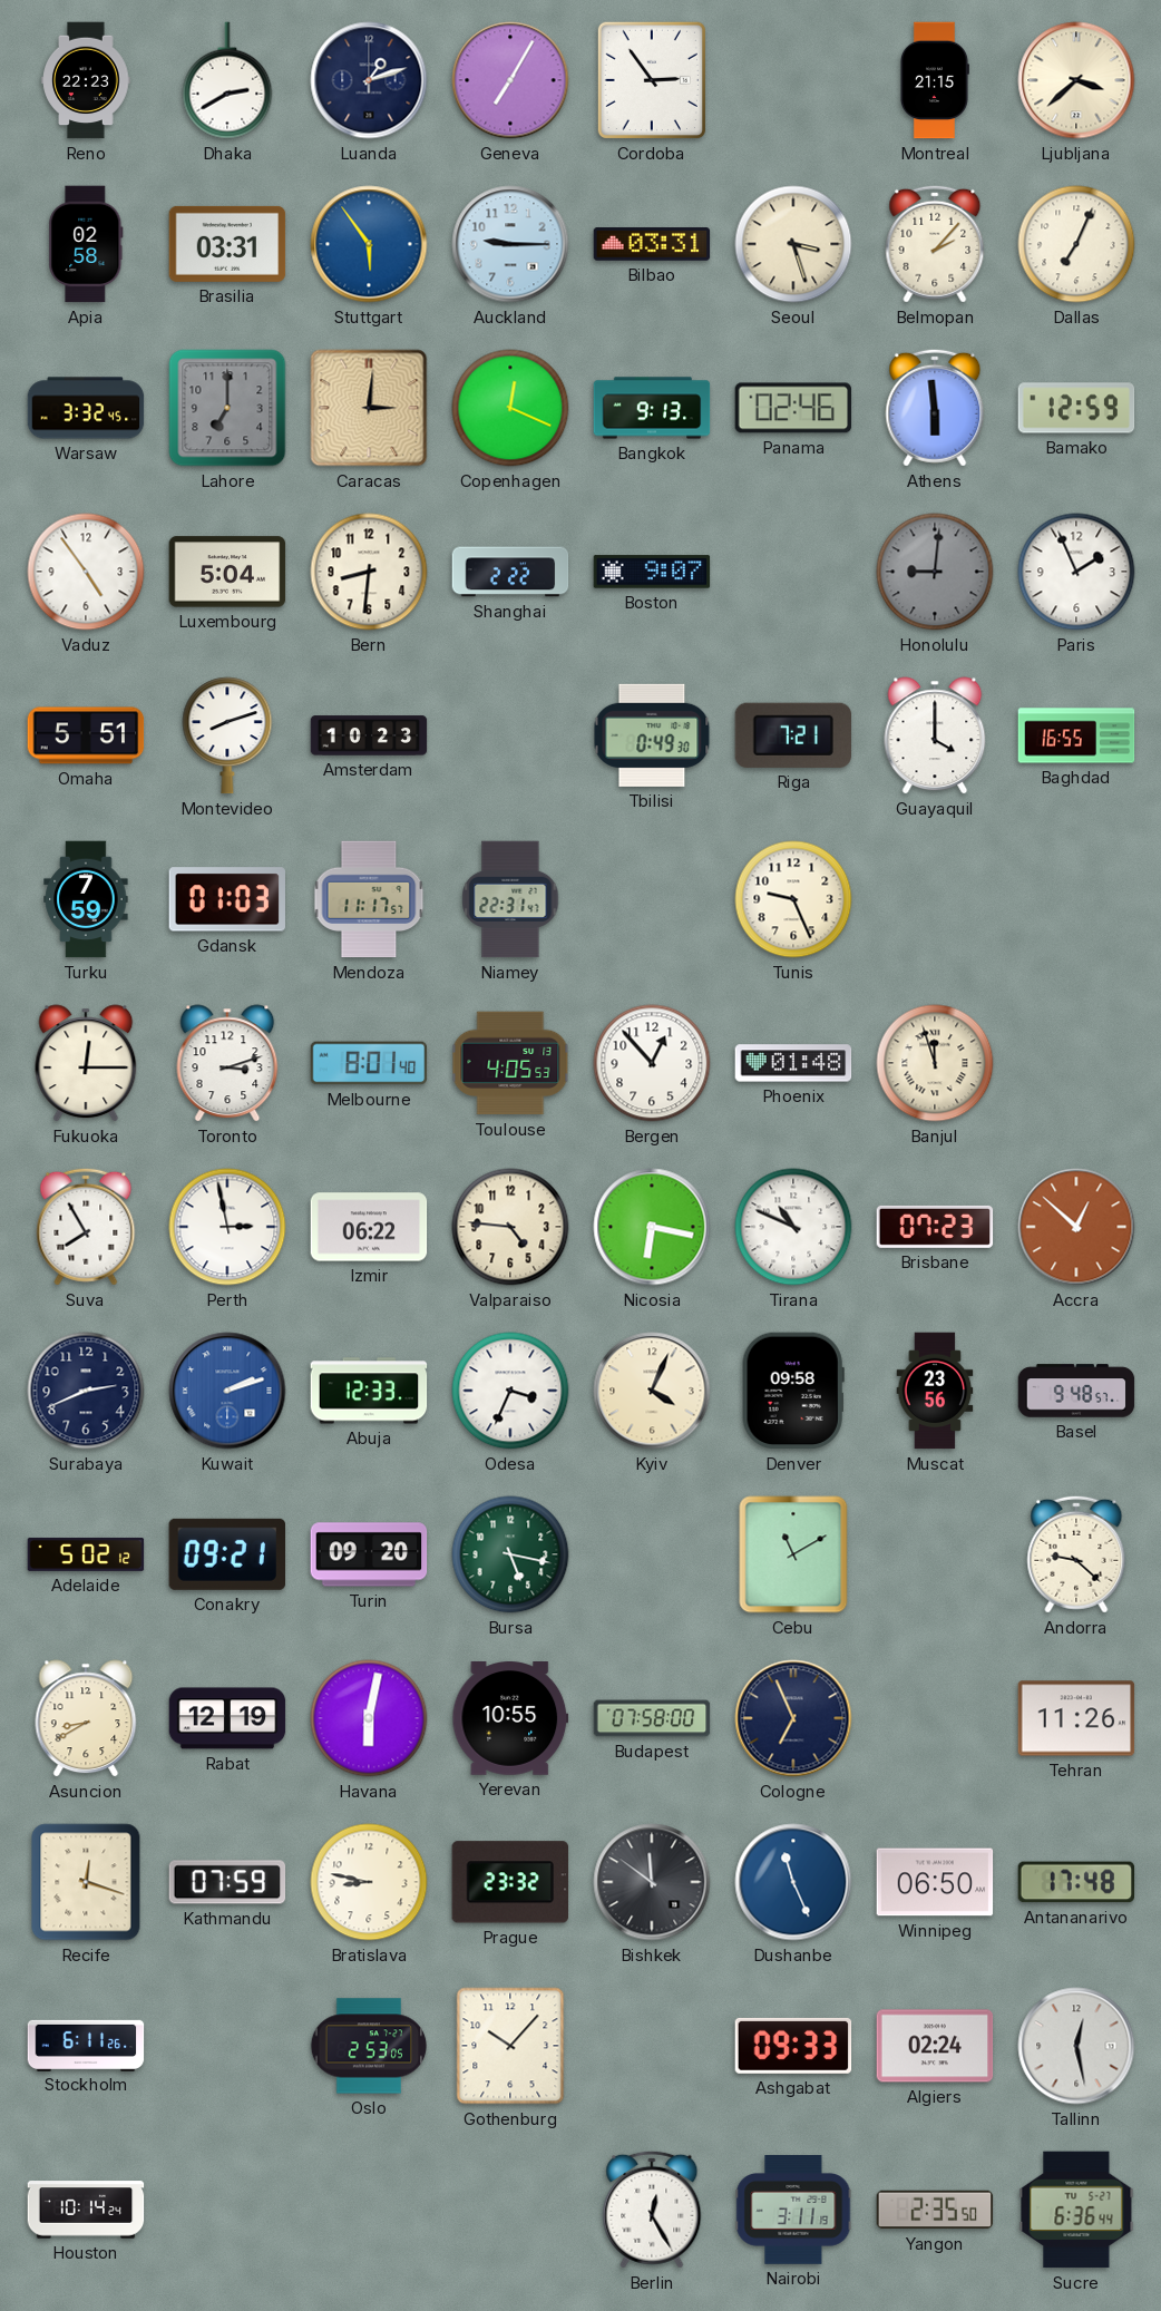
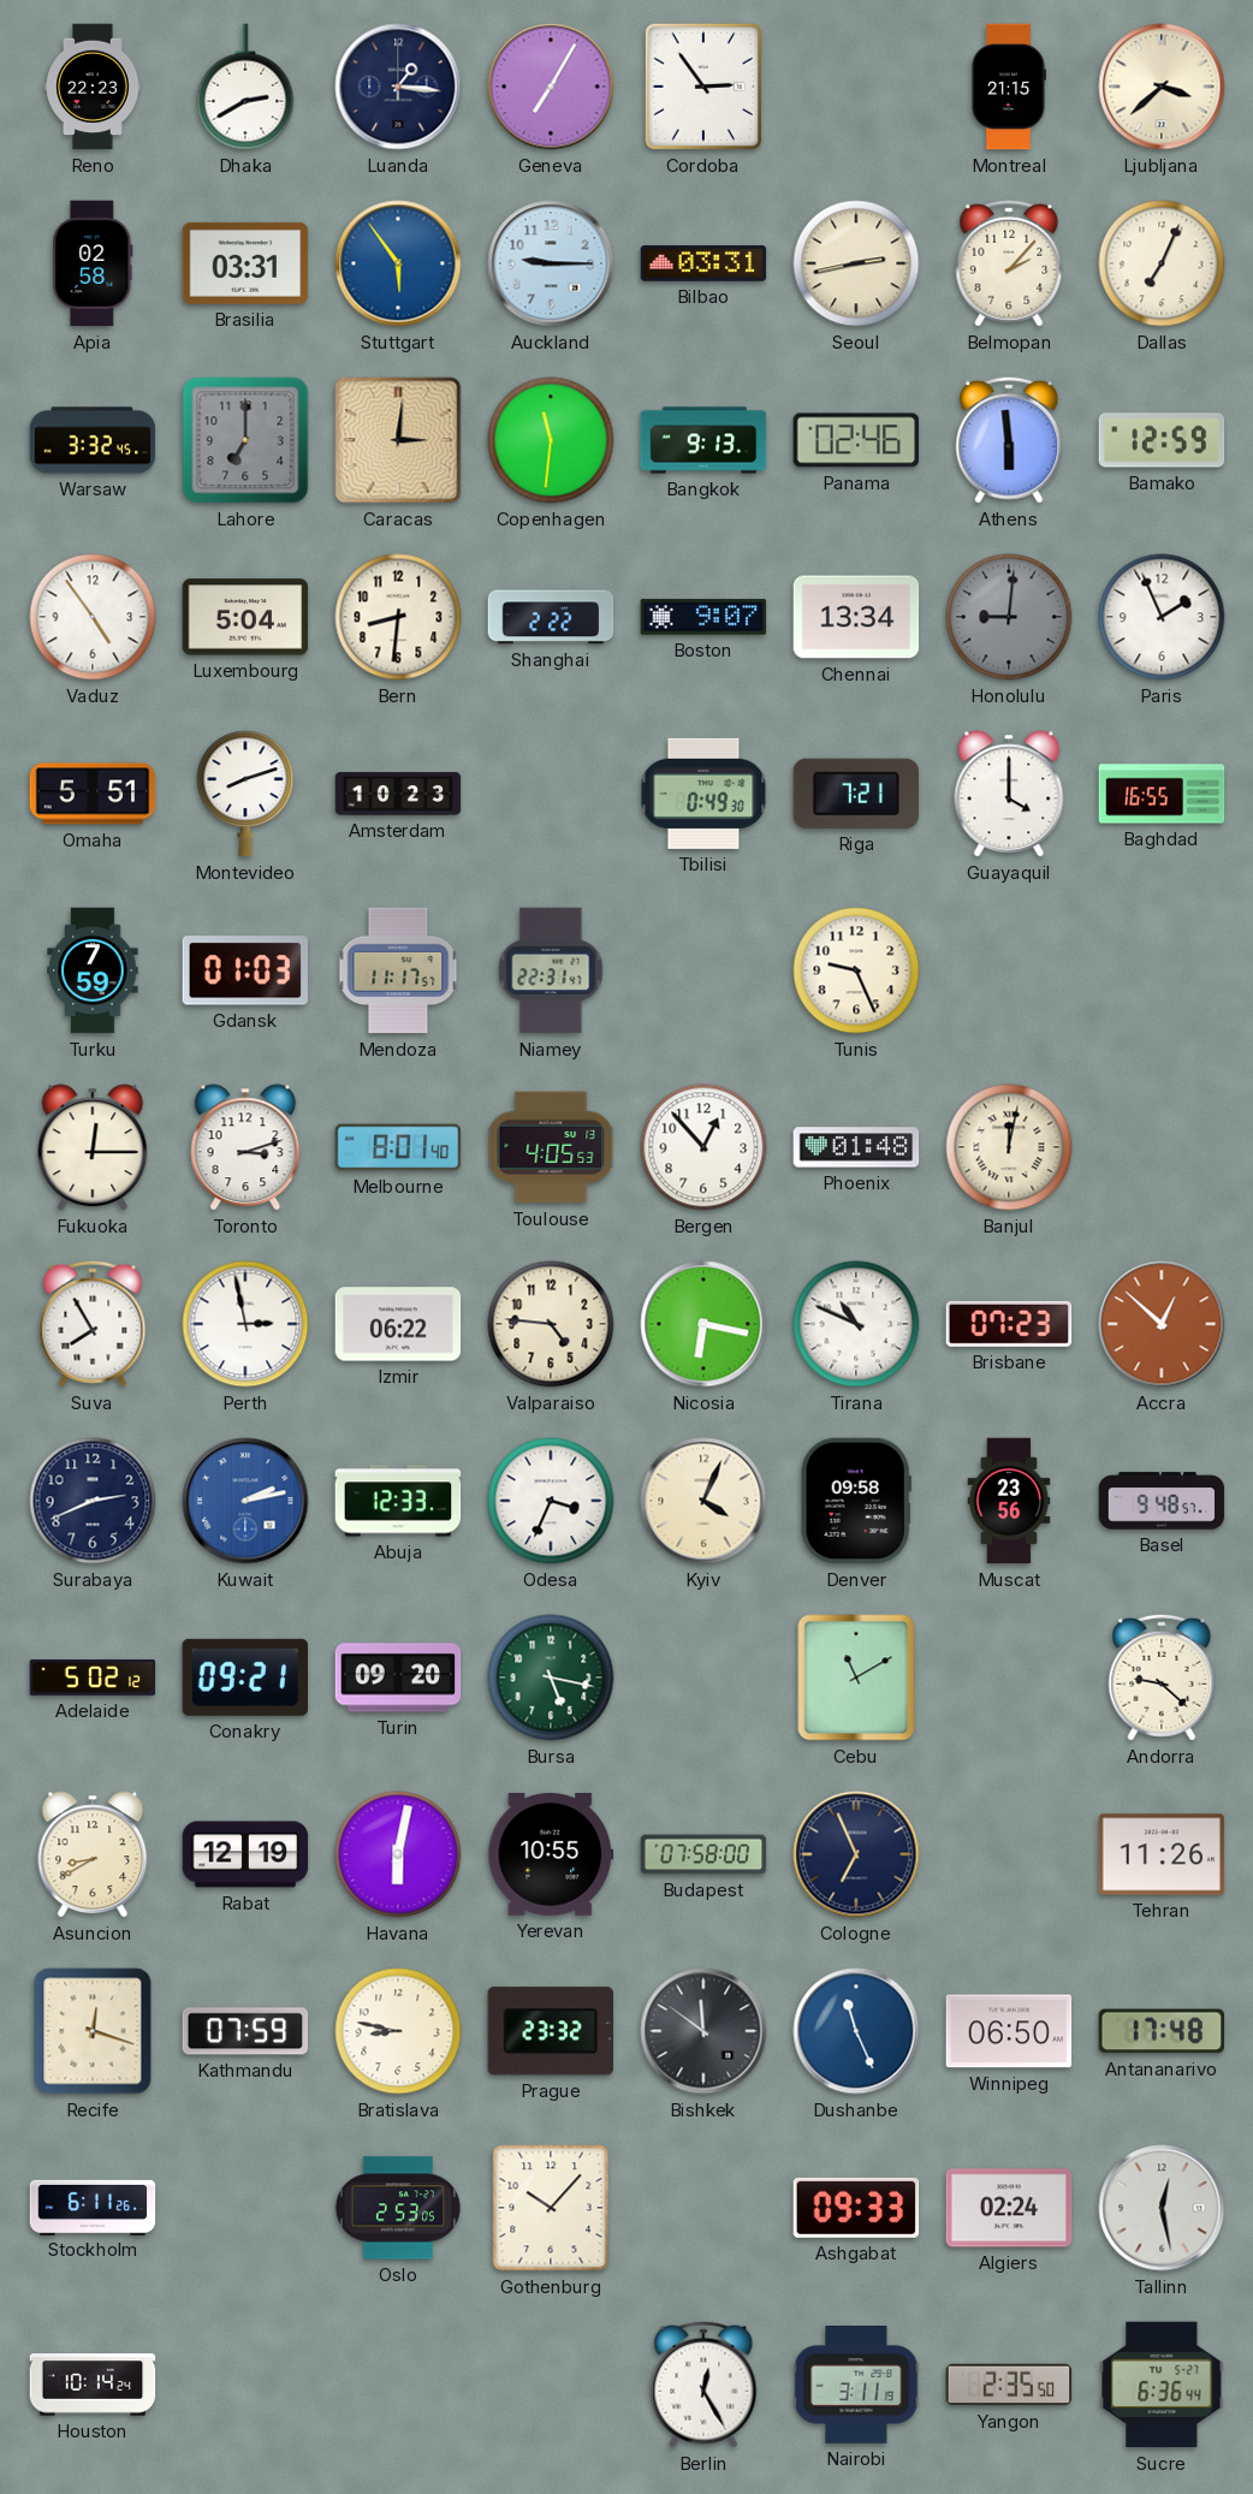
Luanda: 1:12 -> 1:16 (398, 87)
Seoul: 3:27 -> 2:43 (856, 263)
Copenhagen: 12:19 -> 11:31 (551, 440)
Chennai: none -> 13:34 (856, 617)
Banjul: 11:57 -> 12:02 (1009, 1147)
Kuwait: 2:12 -> 2:13 (245, 1501)
